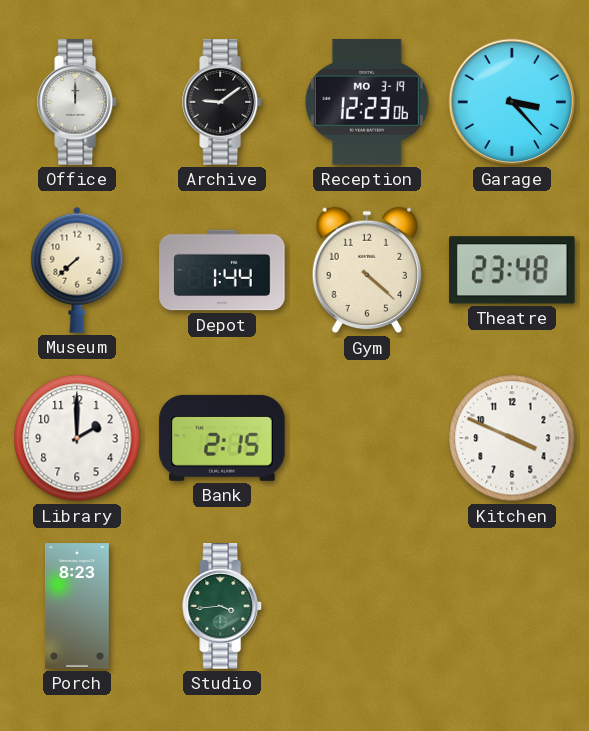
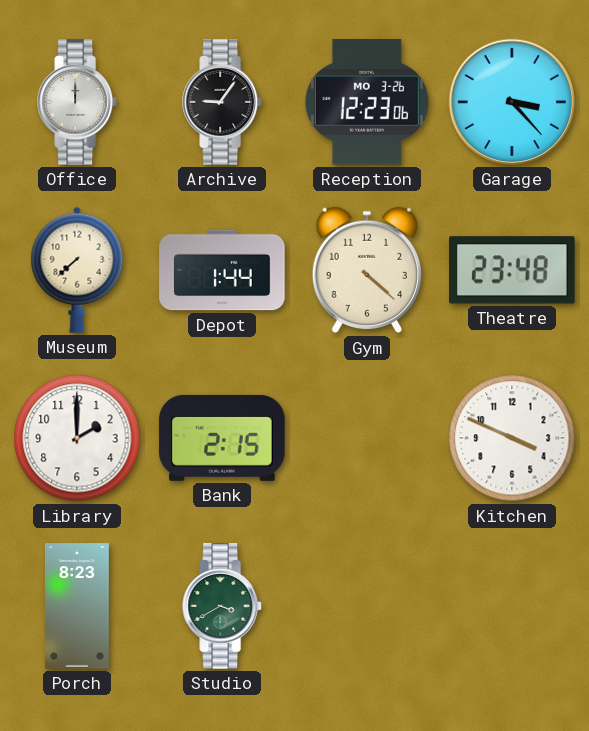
Archive: 9:09 -> 9:06 (223, 102)
Reception date: MO 3-19 -> MO 3-26 (367, 102)
Studio: 3:44 -> 3:40 (223, 606)
